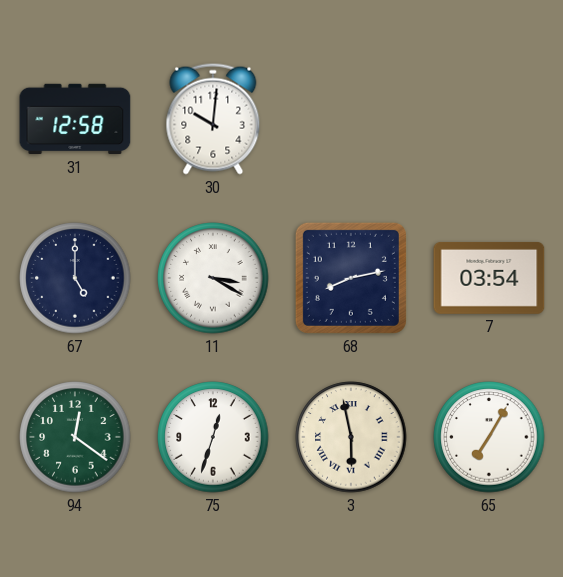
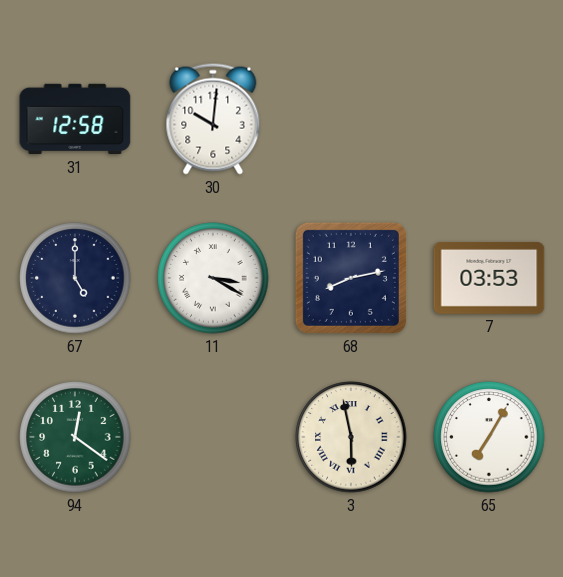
7: 03:54 -> 03:53 (489, 278)
75: 12:33 -> none (213, 437)
